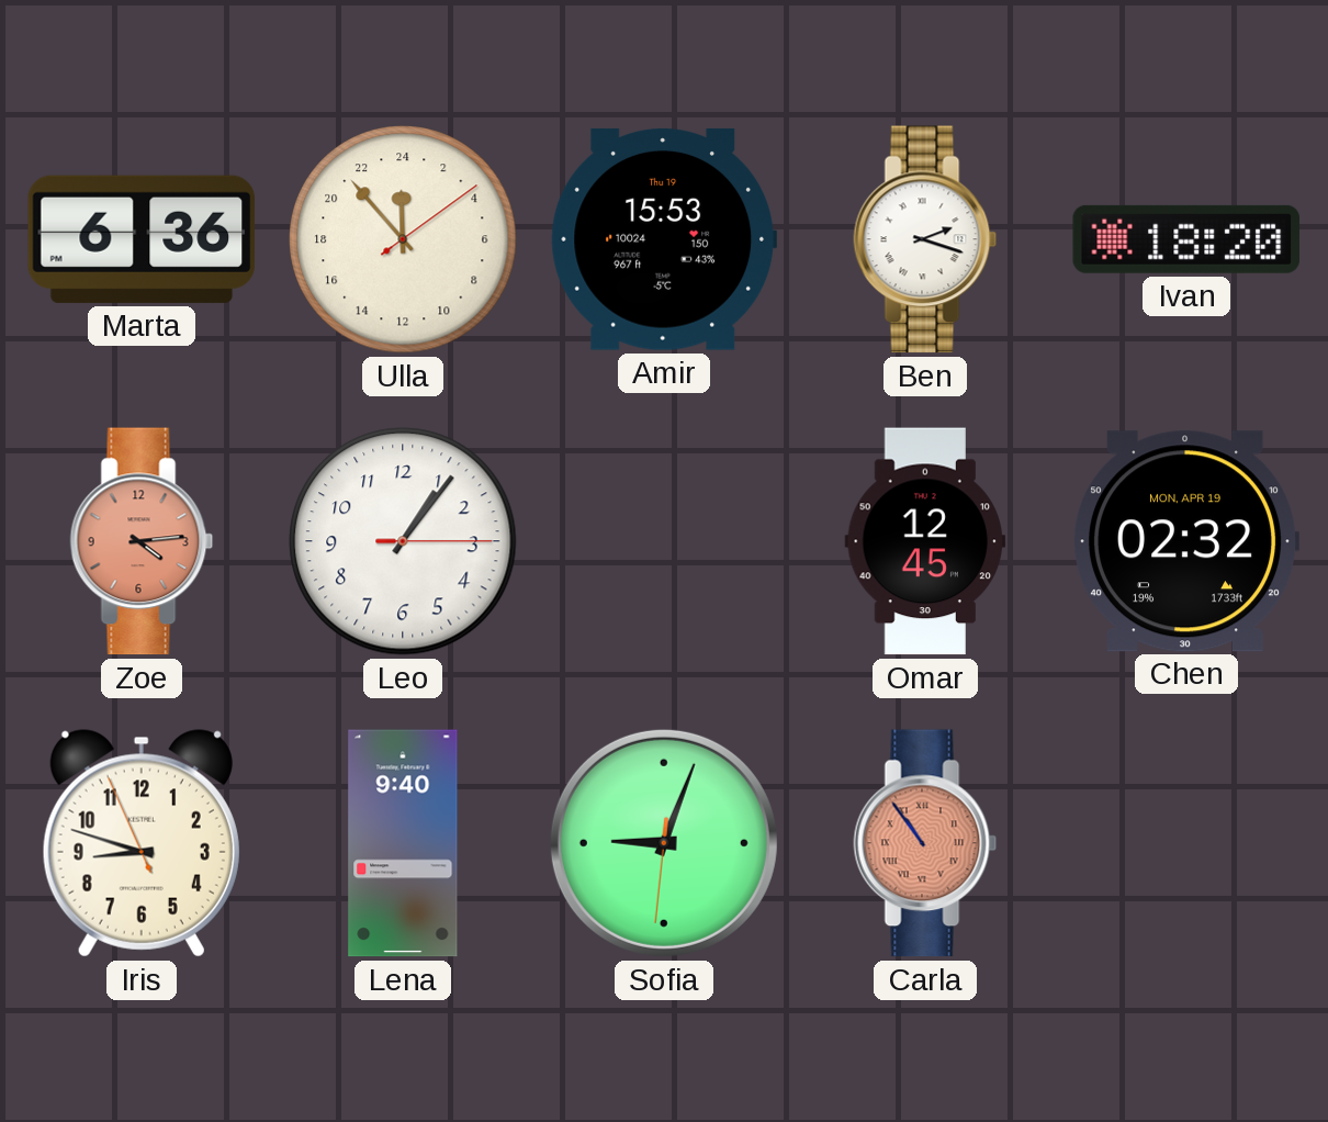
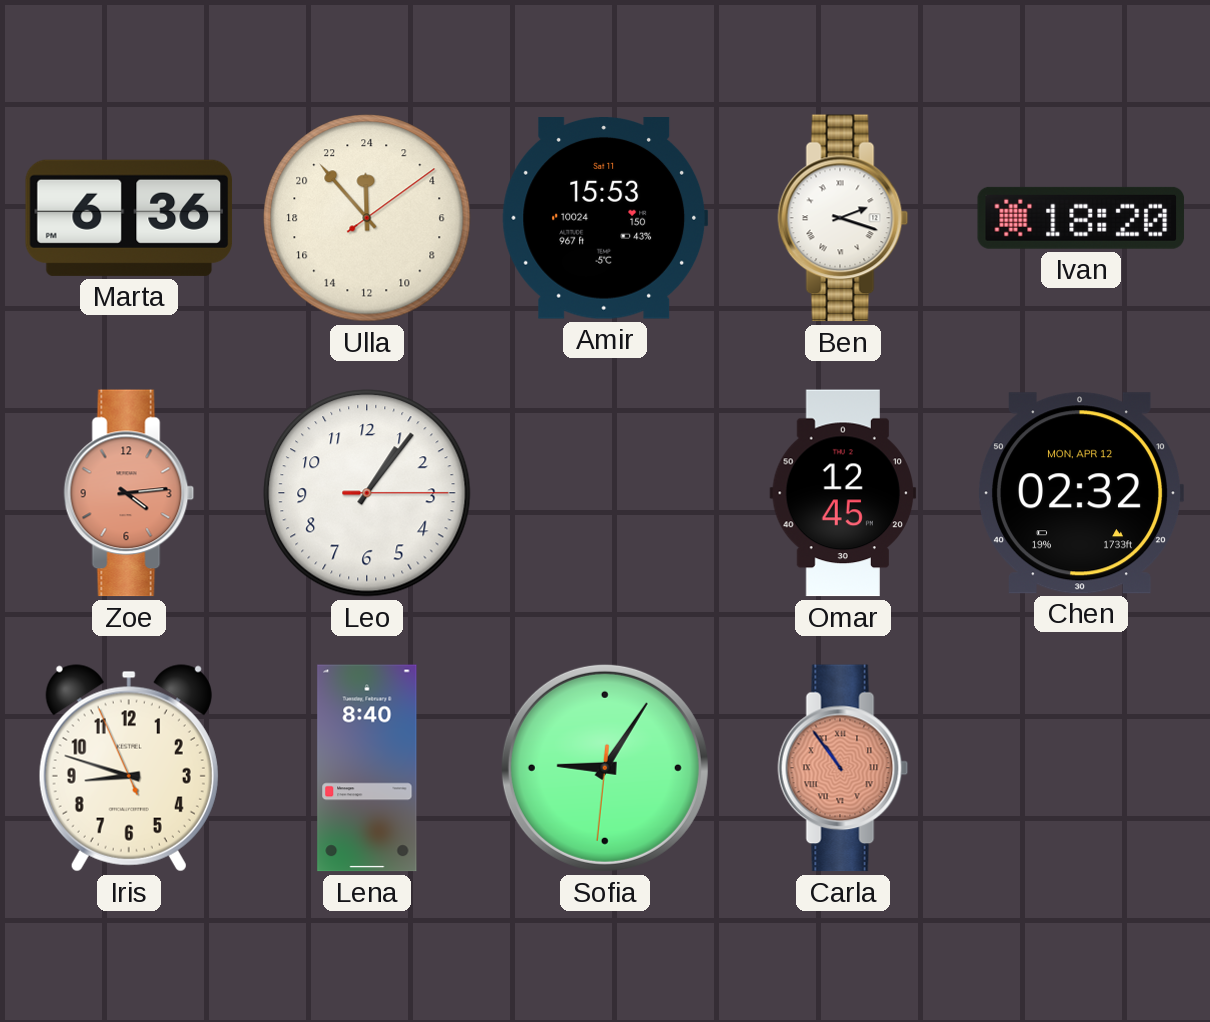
Amir date: Thu 19 -> Sat 11 (605, 219)
Chen date: MON, APR 19 -> MON, APR 12 (1081, 493)
Lena: 9:40 -> 8:40 (367, 768)
Sofia: 9:03 -> 9:05 (605, 768)
